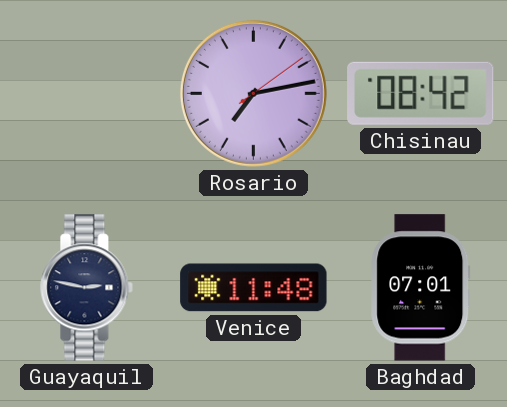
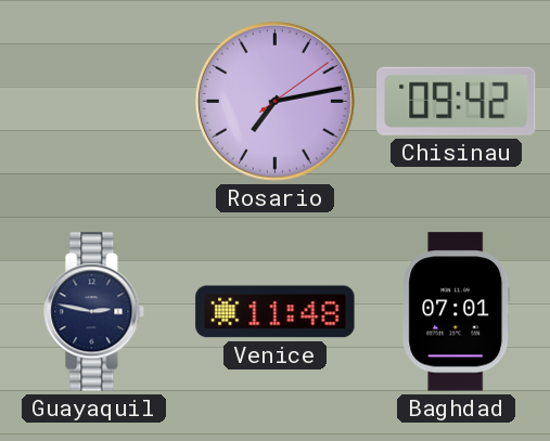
Chisinau: 08:42 -> 09:42 (457, 101)
